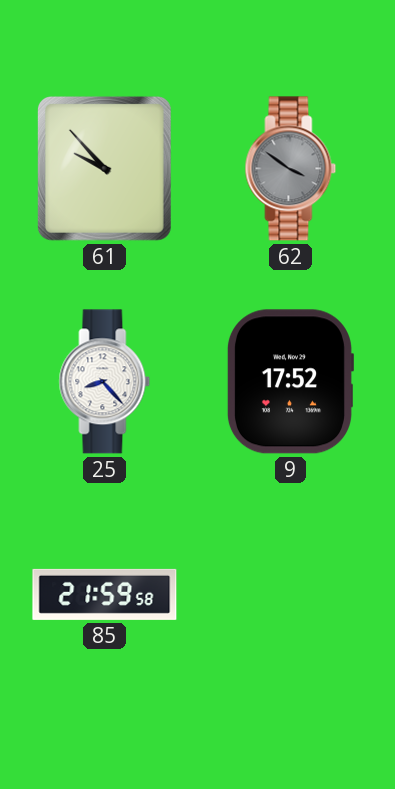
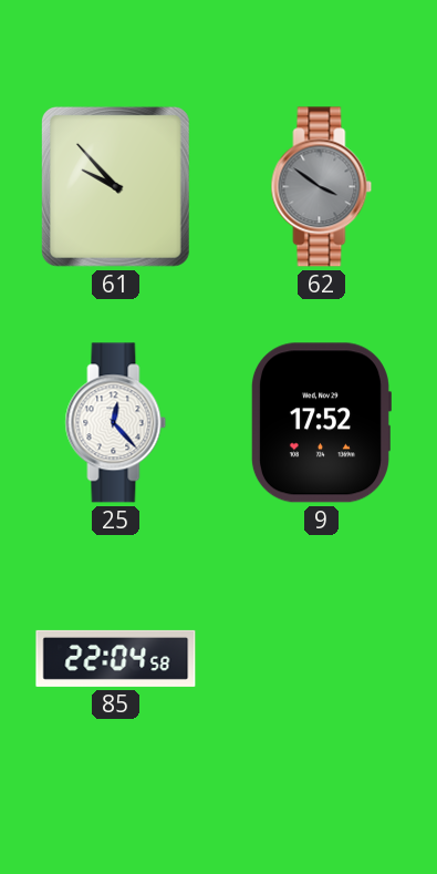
25: 8:23 -> 12:23 (116, 423)
85: 21:59 -> 22:04 (116, 658)
